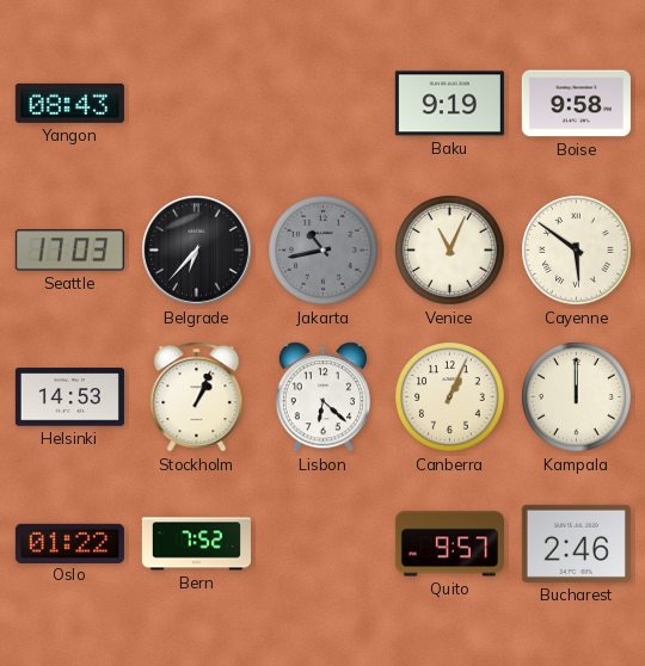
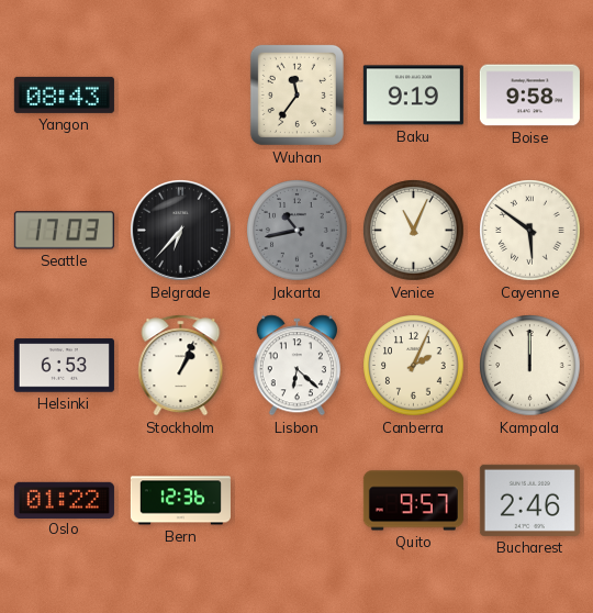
Wuhan: none -> 11:36 (296, 94)
Helsinki: 14:53 -> 6:53 (64, 366)
Canberra: 1:04 -> 2:04 (414, 366)
Bern: 7:52 -> 12:36 (180, 501)
